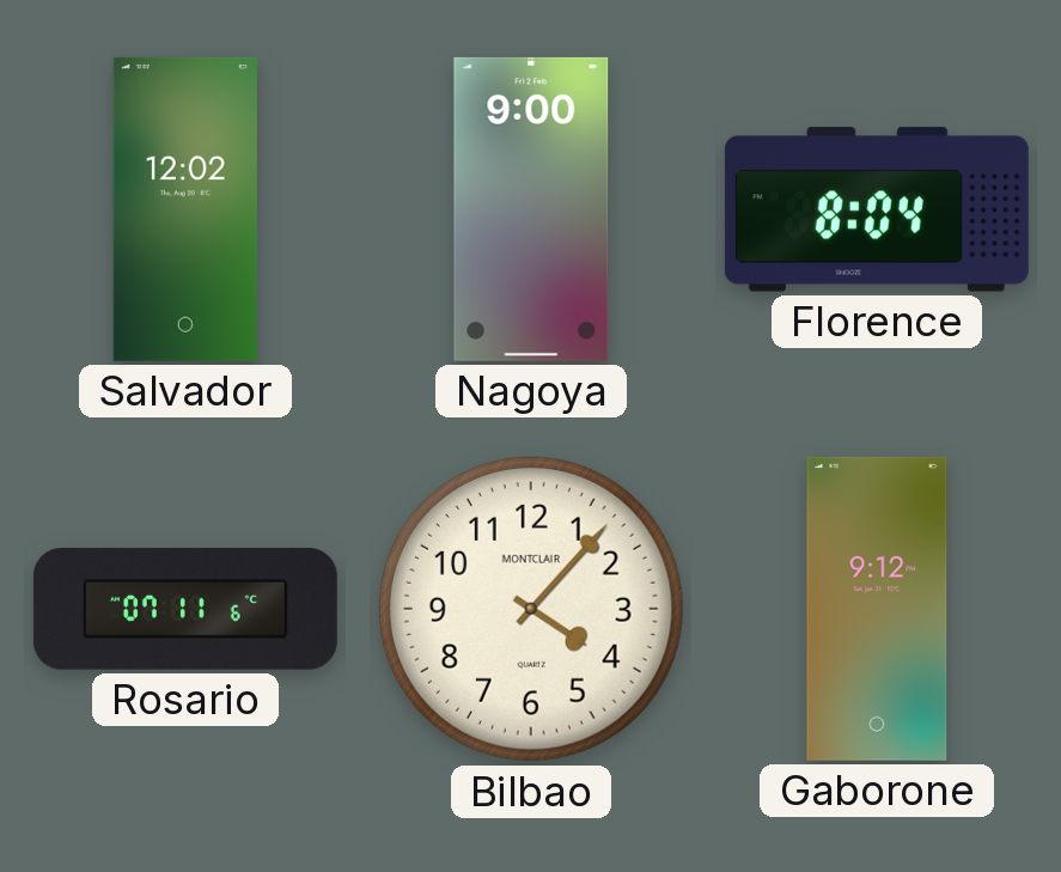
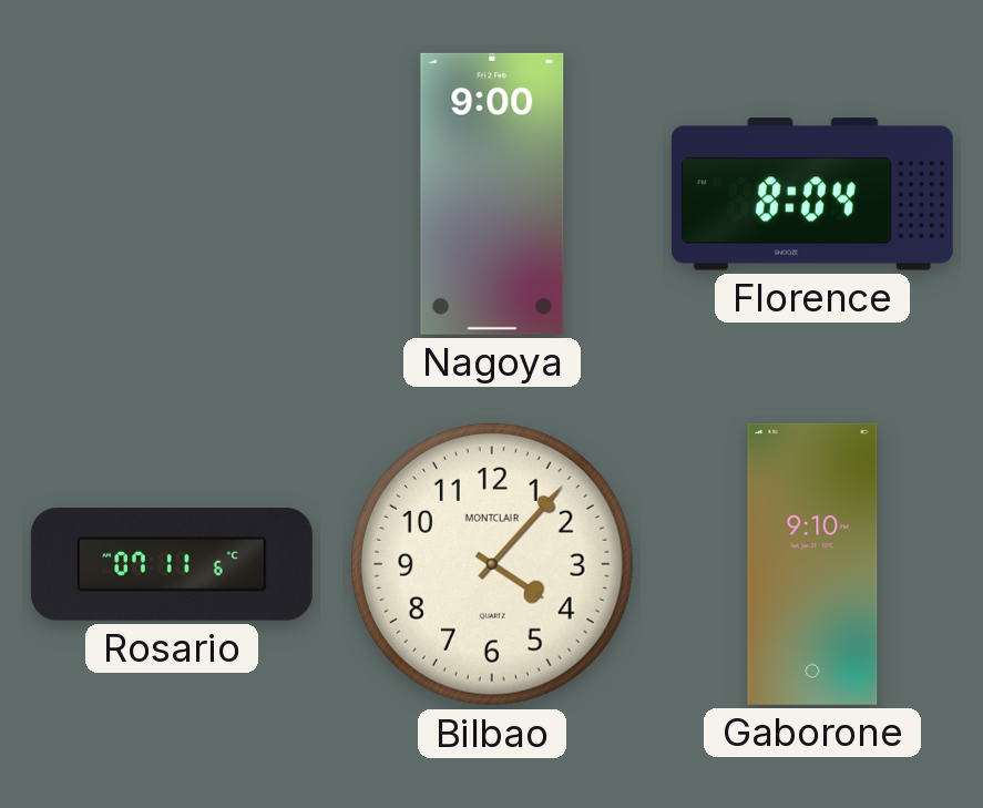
Salvador: 12:02 -> none (185, 209)
Gaborone: 9:12 -> 9:10 (812, 564)
